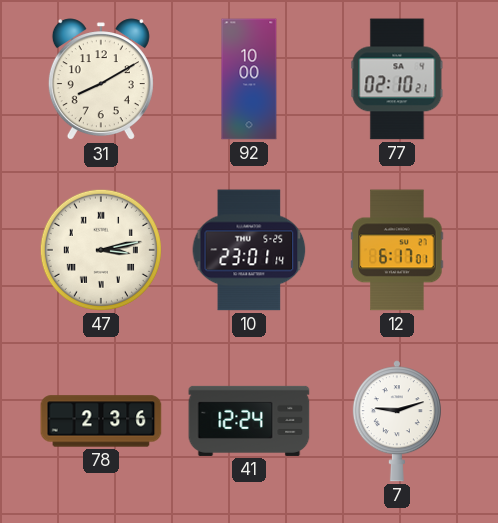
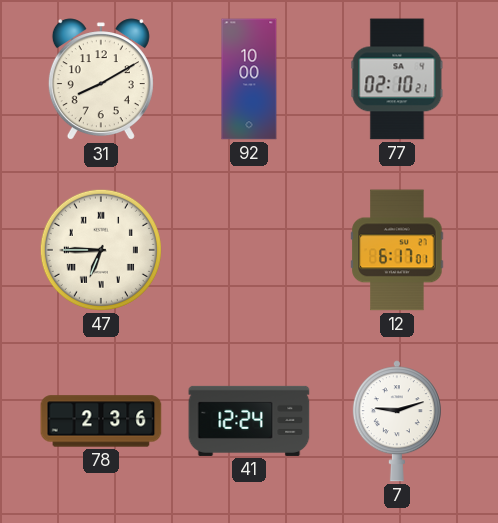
47: 3:13 -> 6:45 (101, 250)
10: 23:01 -> none (249, 250)
